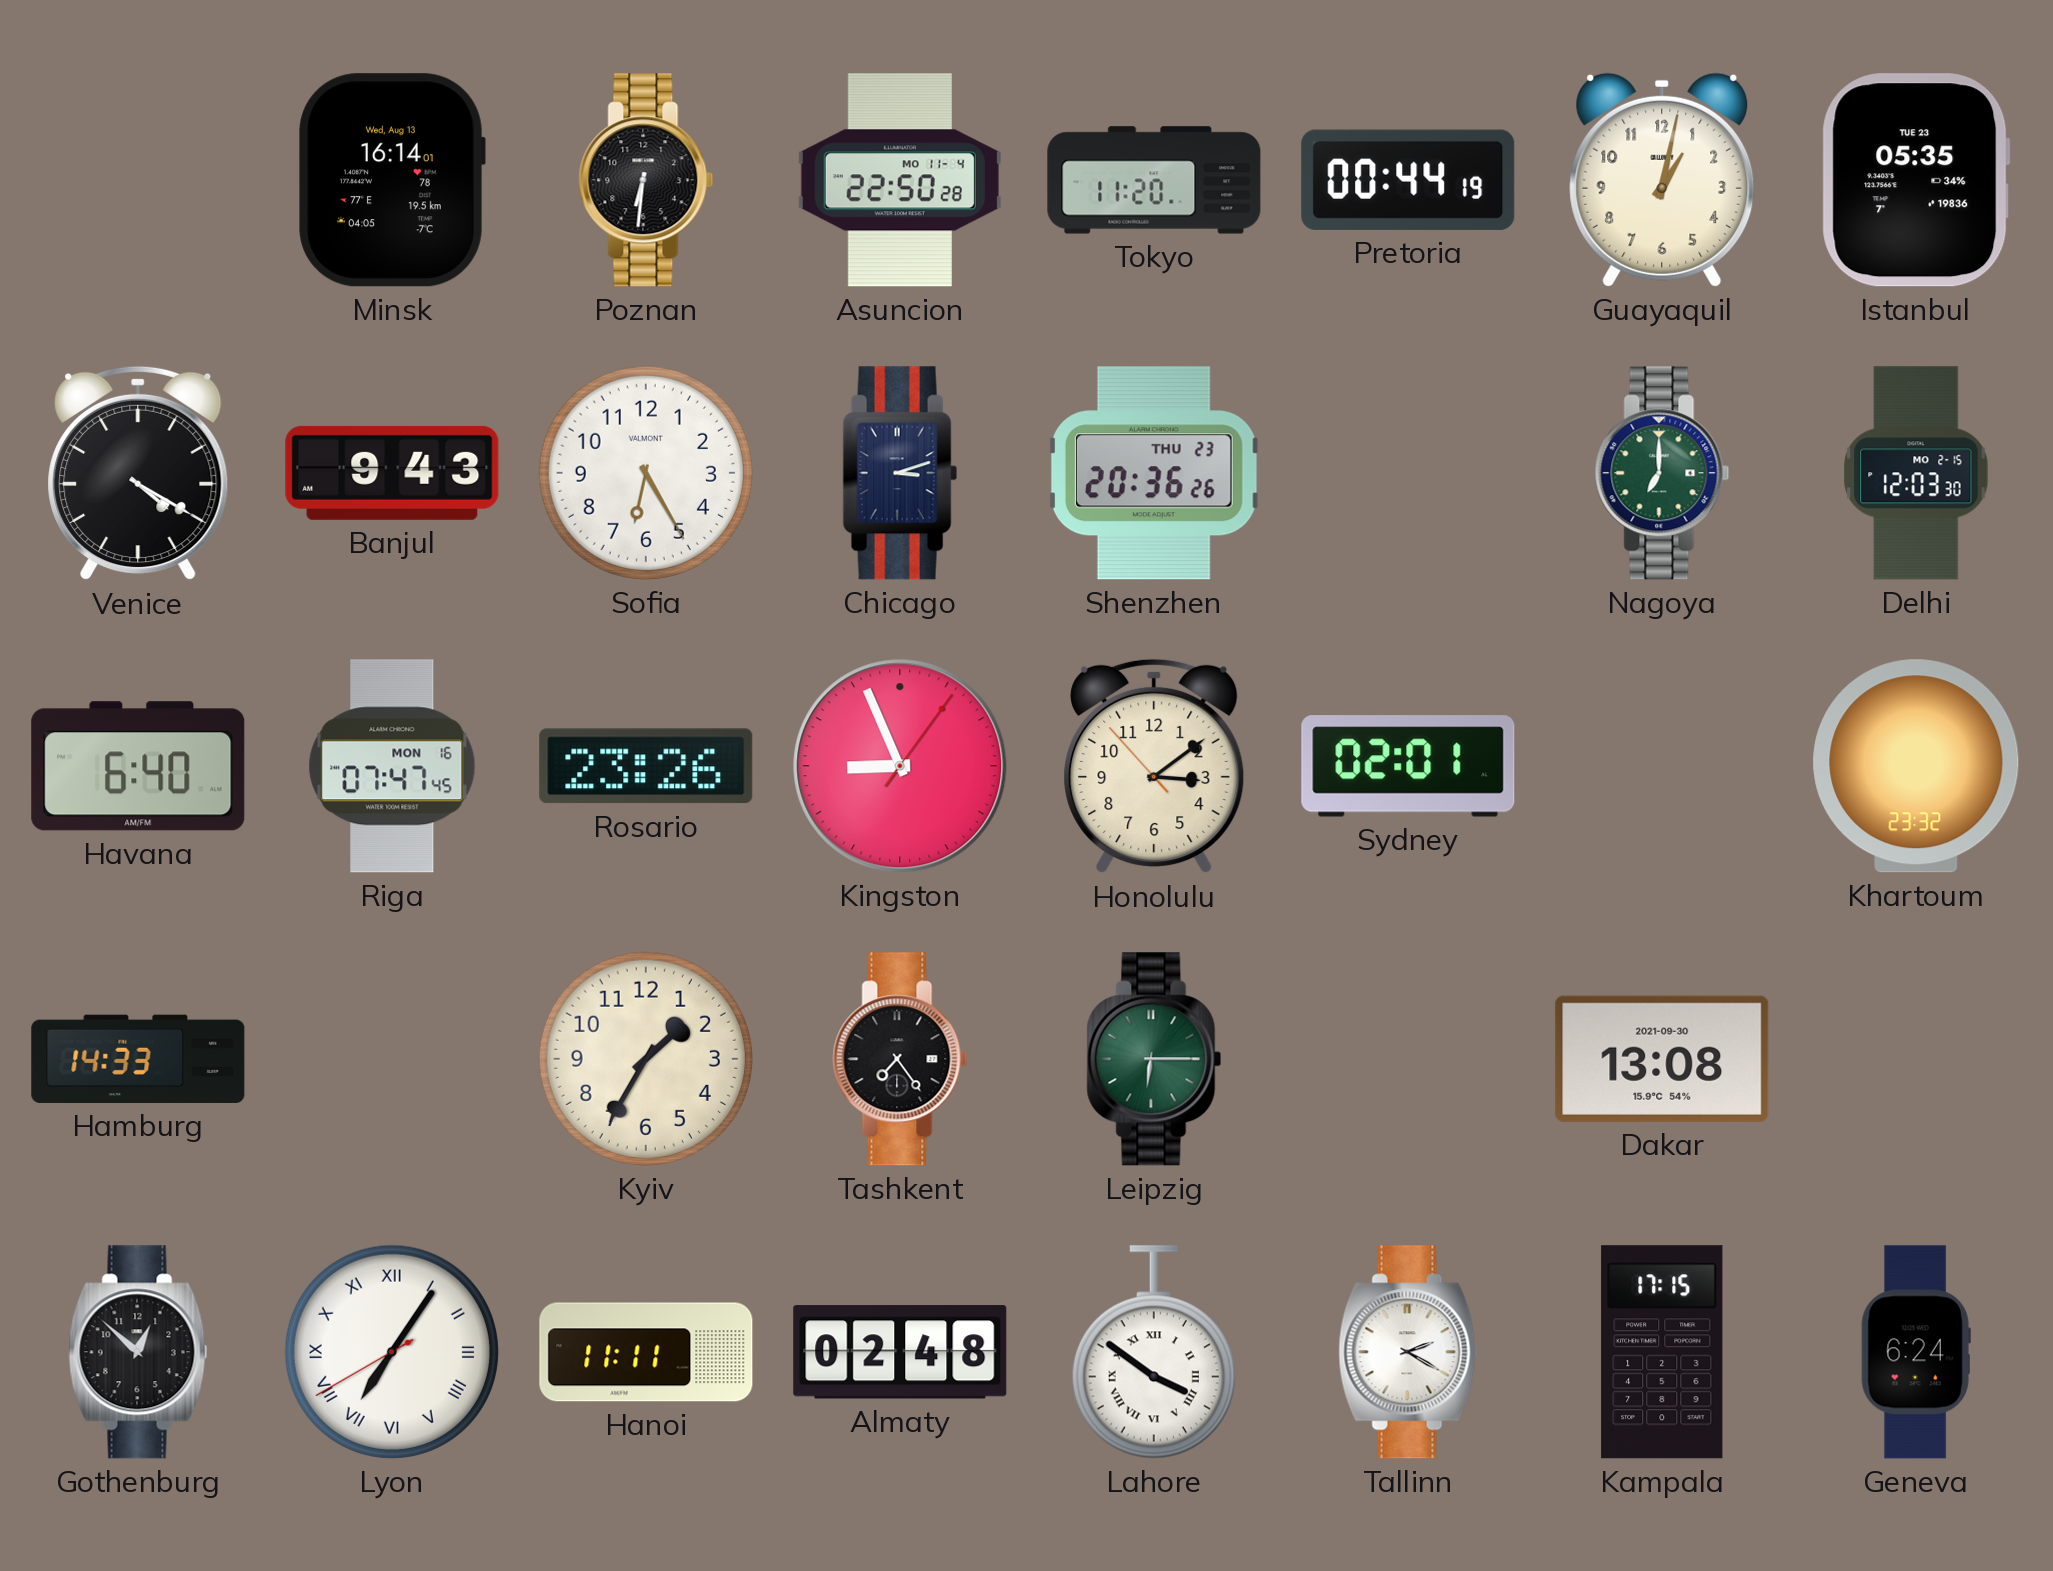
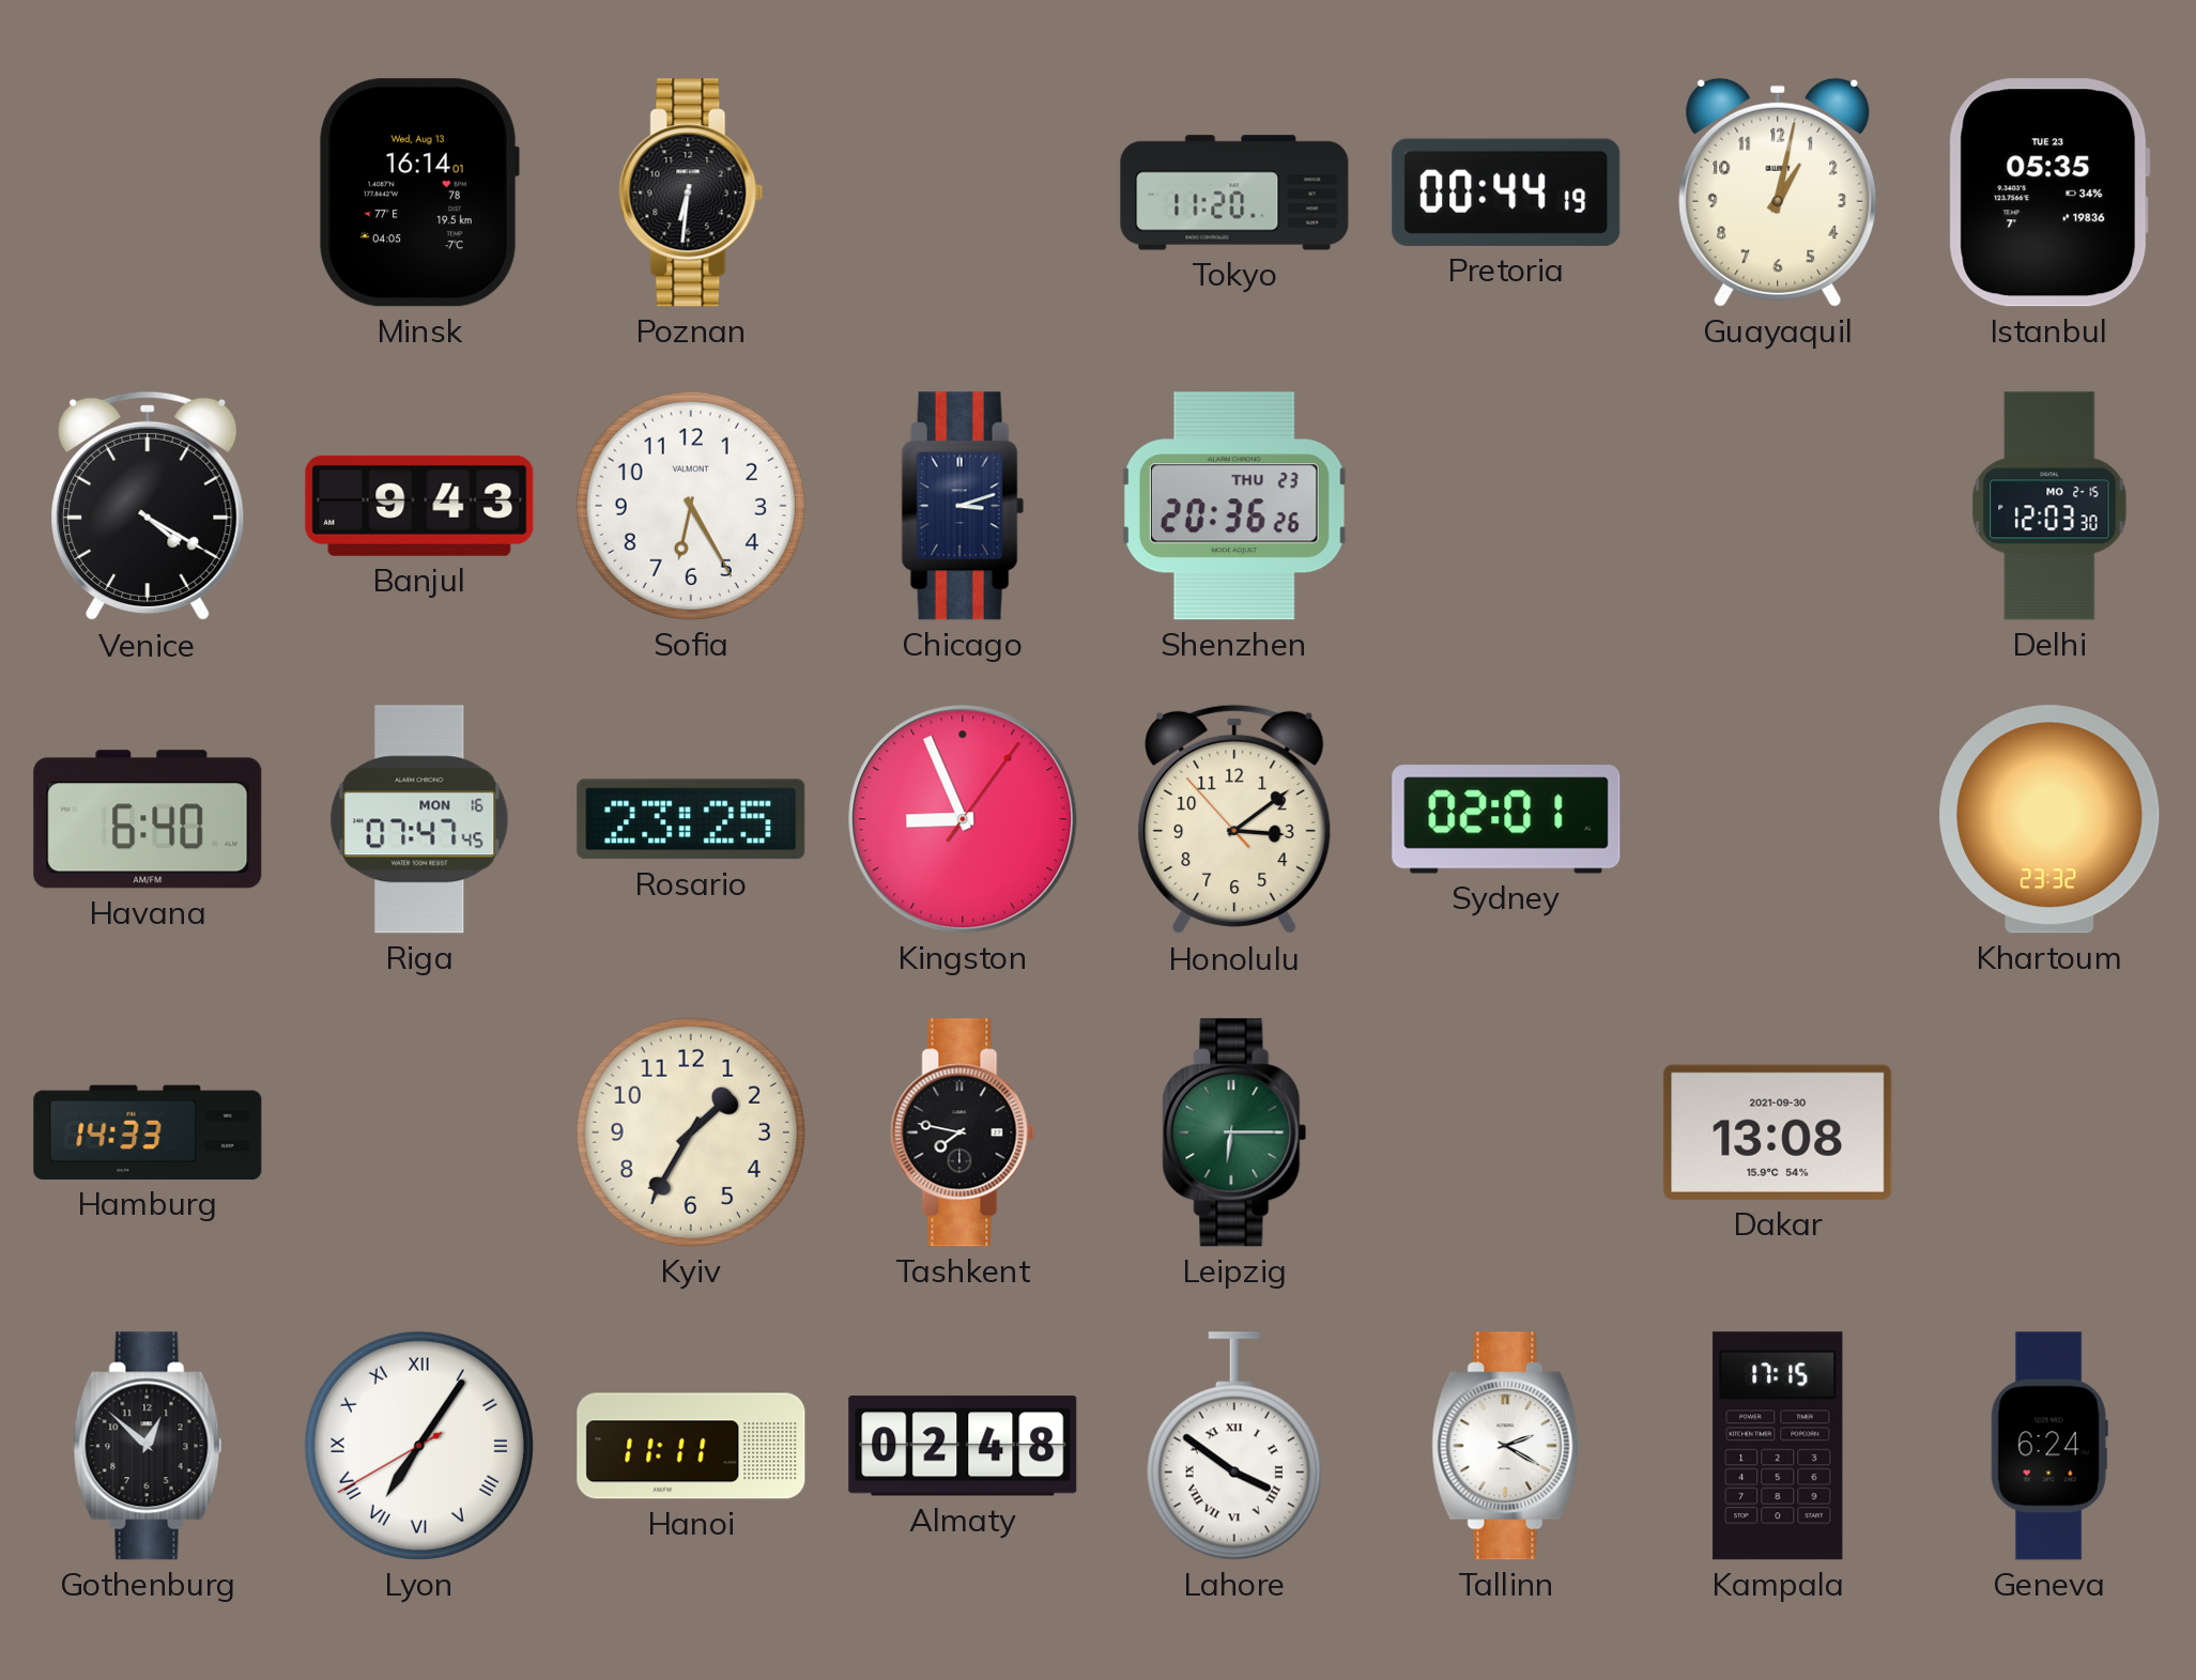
Asuncion: 22:50 -> none (900, 180)
Nagoya: 7:00 -> none (1662, 473)
Rosario: 23:26 -> 23:25 (691, 819)
Tashkent: 7:24 -> 7:47 (963, 1132)
